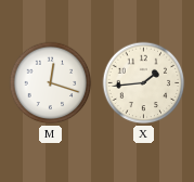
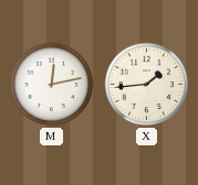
M: 12:18 -> 12:13 (52, 85)
